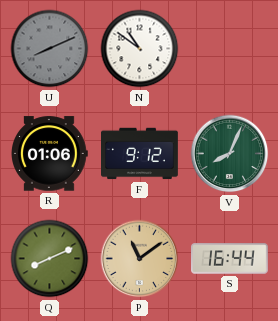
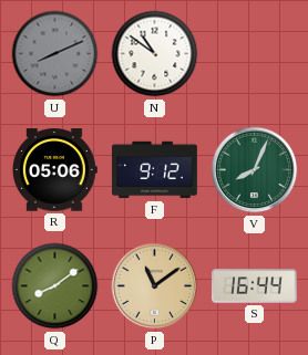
R: 01:06 -> 05:06 (55, 170)
Q: 8:11 -> 8:09 (55, 286)
